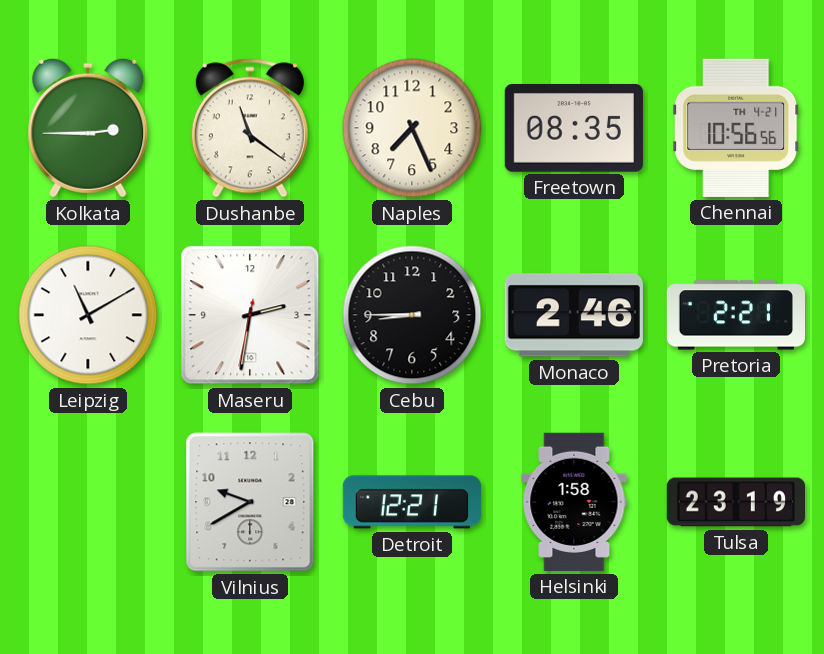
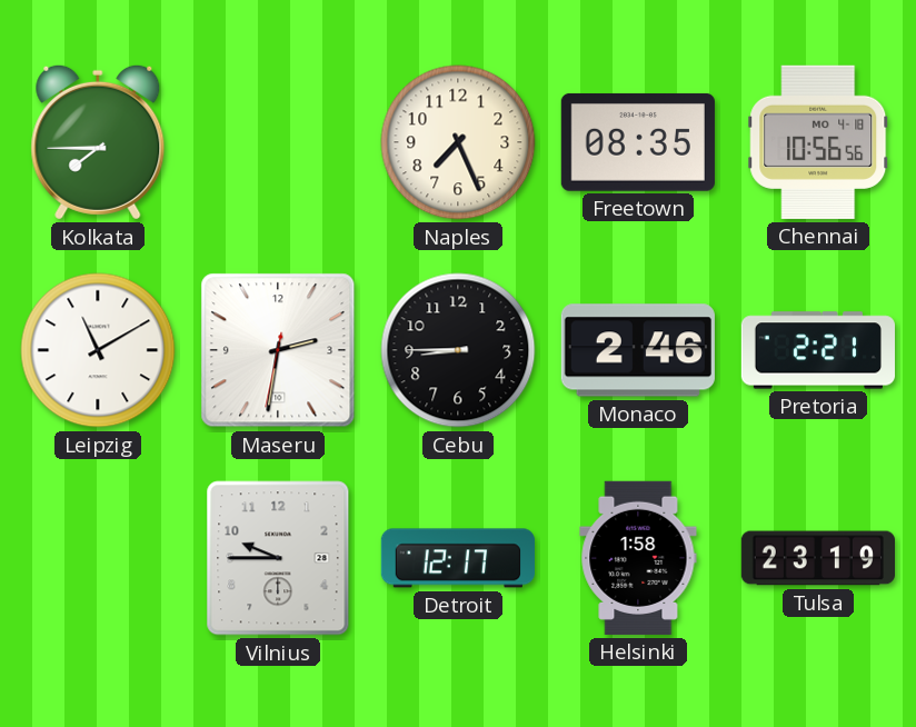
Kolkata: 2:45 -> 7:45 (98, 142)
Dushanbe: 11:21 -> none (250, 128)
Chennai date: TH 4-21 -> MO 4-18 (818, 142)
Vilnius: 9:40 -> 9:45 (278, 558)
Detroit: 12:21 -> 12:17 (458, 558)
